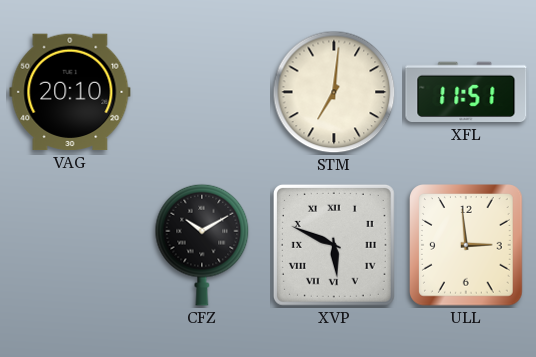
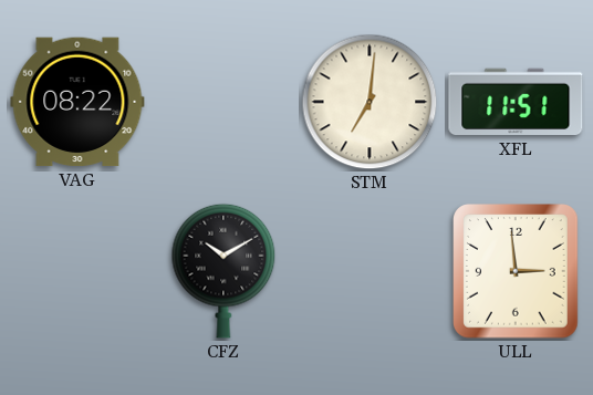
VAG: 20:10 -> 08:22 (77, 102)
XVP: 5:49 -> none (334, 245)
